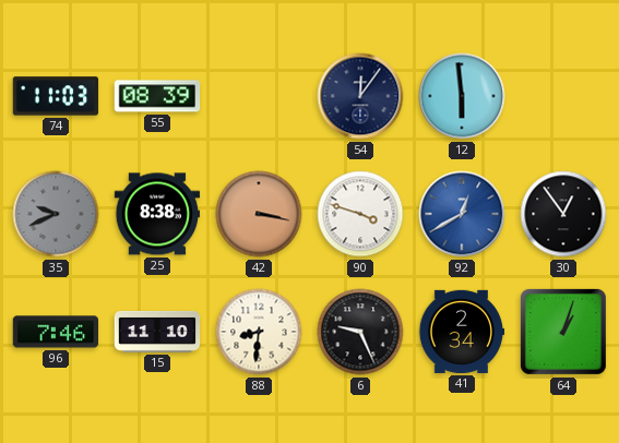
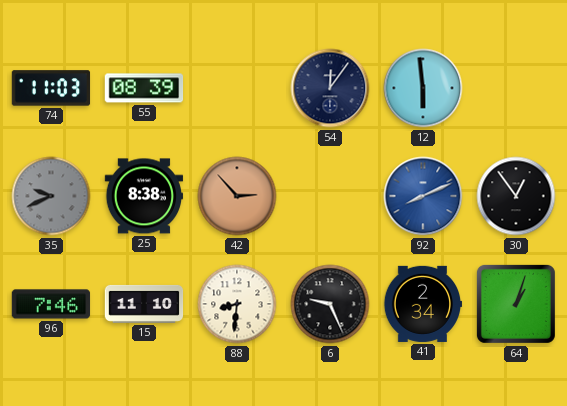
42: 3:17 -> 2:53 (237, 196)
90: 3:48 -> none (360, 214)
92: 12:40 -> 8:11 (423, 196)
